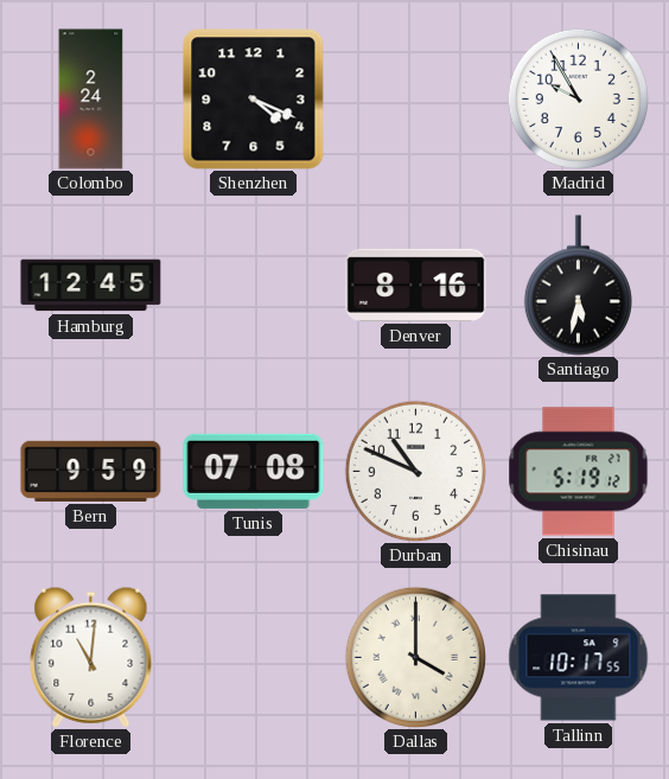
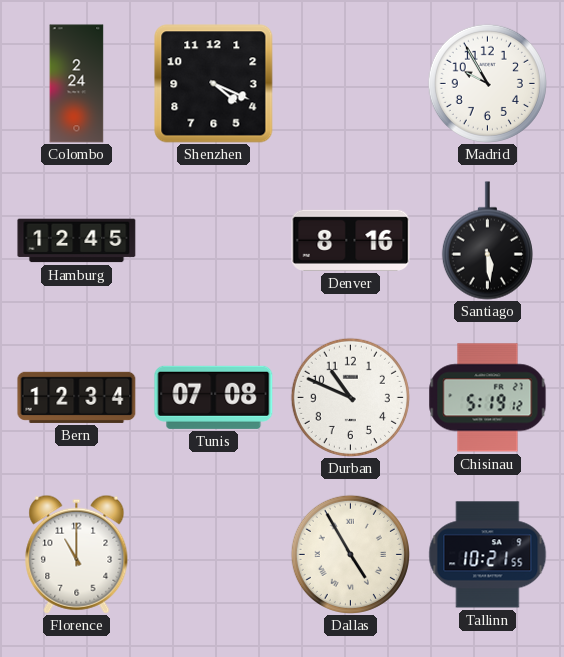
Santiago: 5:32 -> 5:29 (487, 241)
Bern: 9:59 -> 12:34 (77, 397)
Florence: 11:01 -> 11:00 (77, 554)
Dallas: 4:00 -> 4:55 (350, 554)
Tallinn: 10:17 -> 10:21 (488, 555)
